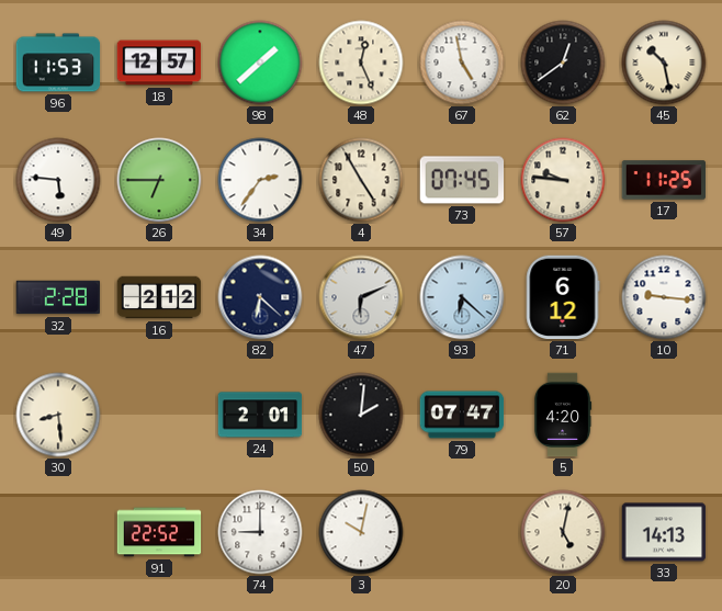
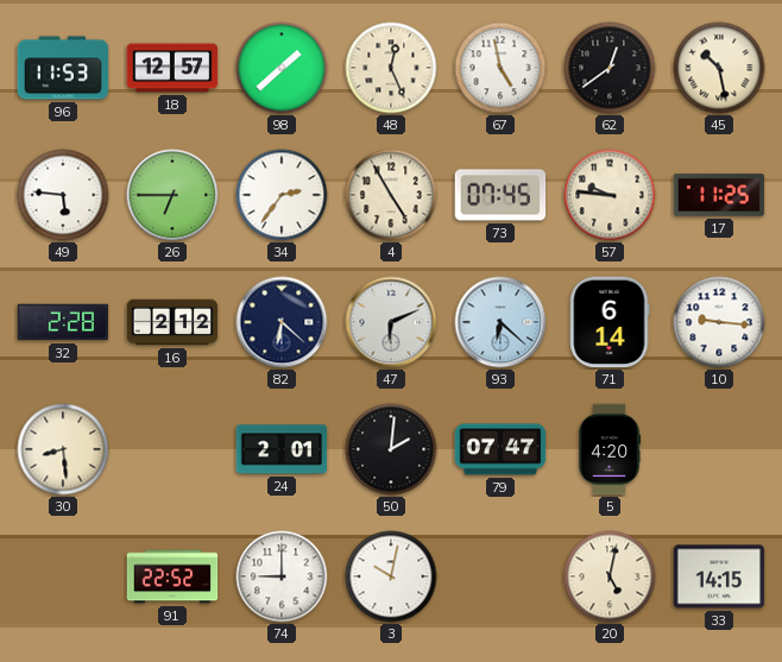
71: 6:12 -> 6:14 (610, 322)
33: 14:13 -> 14:15 (719, 576)
